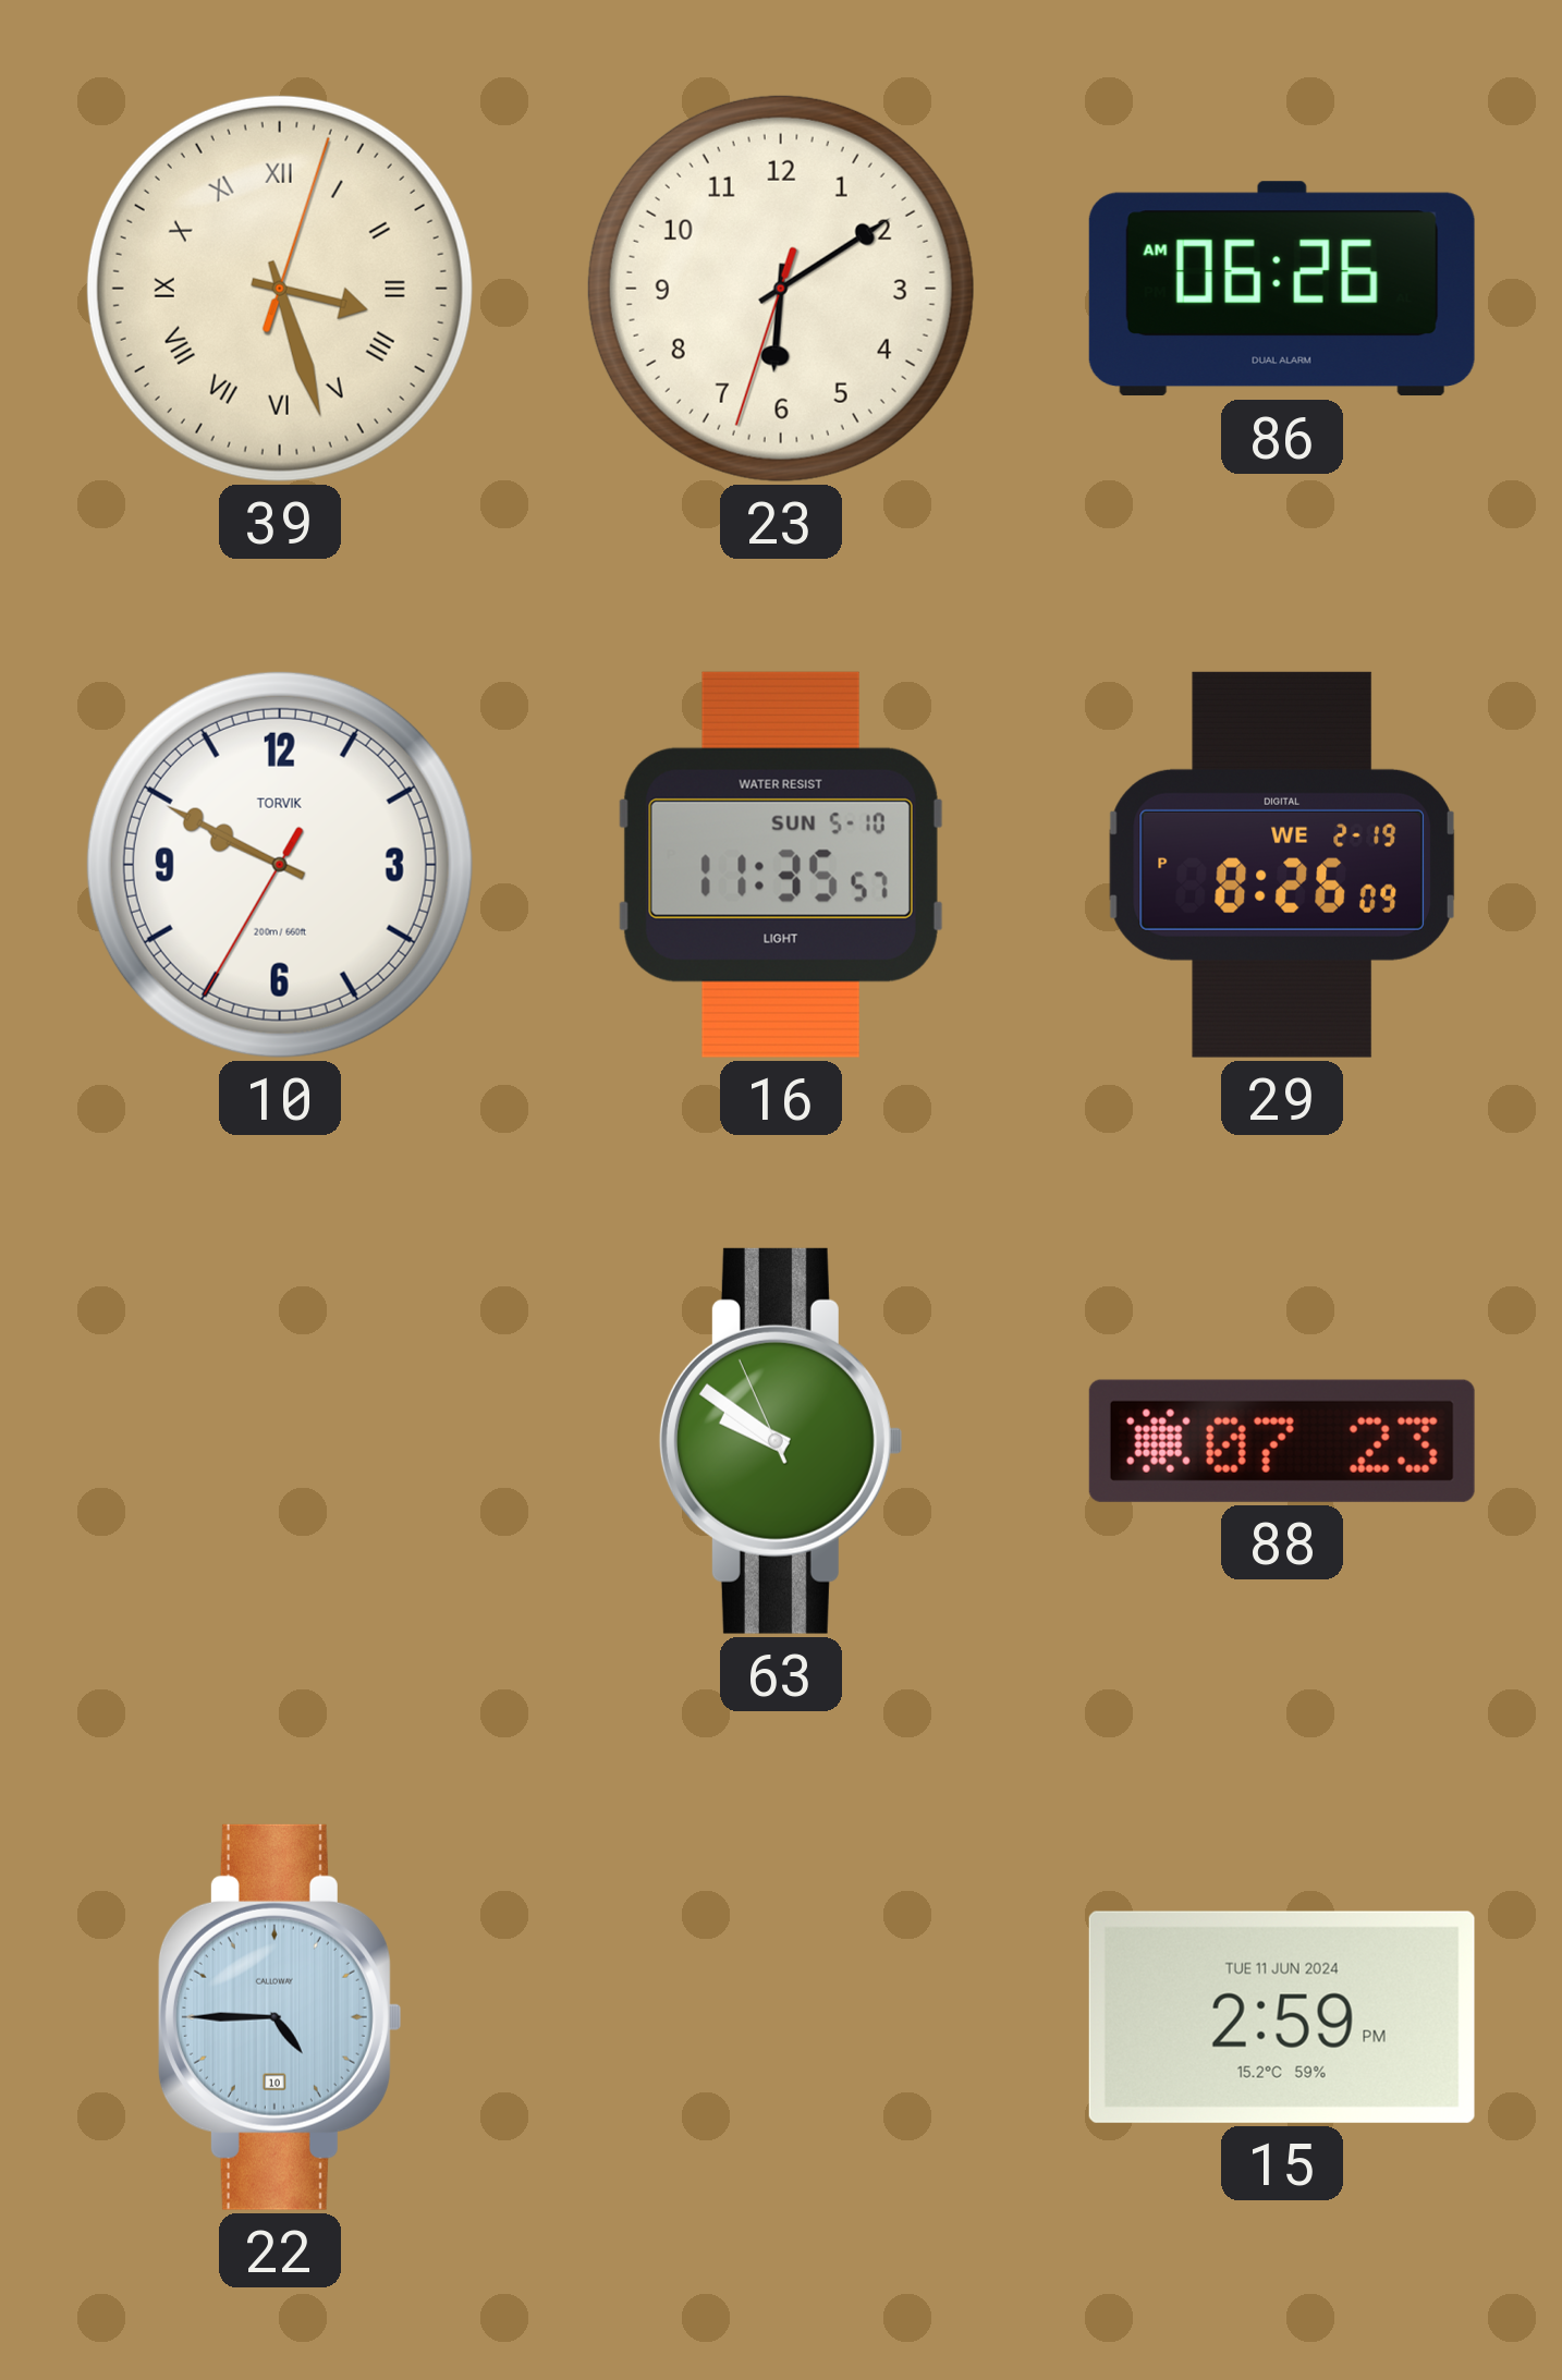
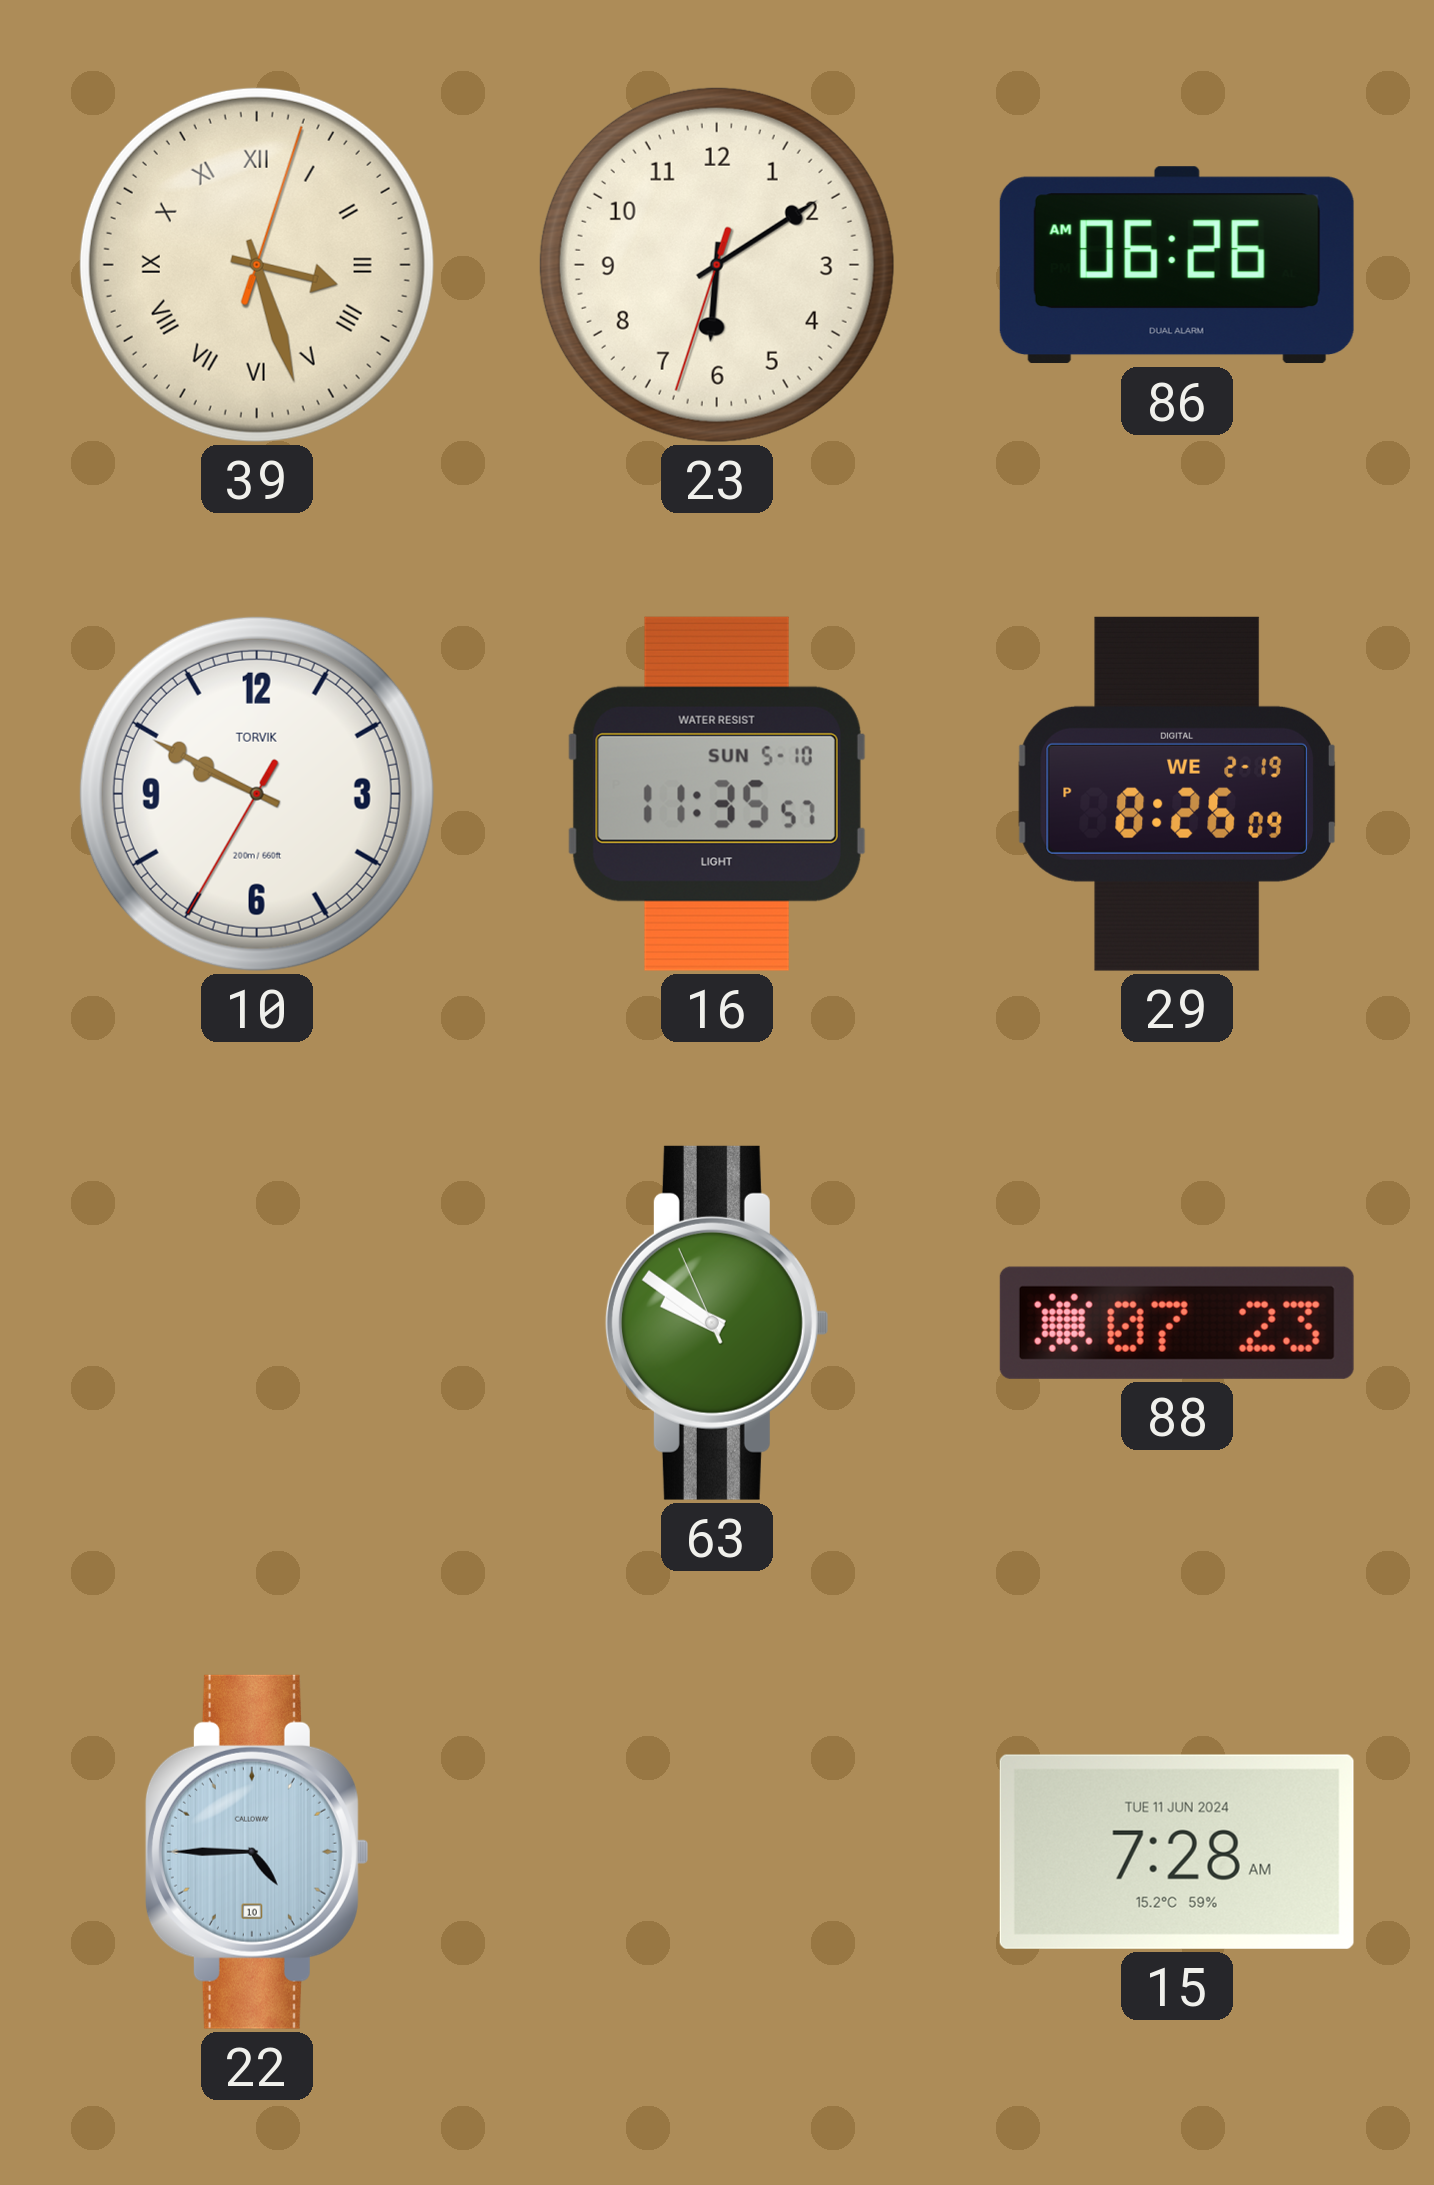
15: 2:59 -> 7:28 (1177, 1852)
